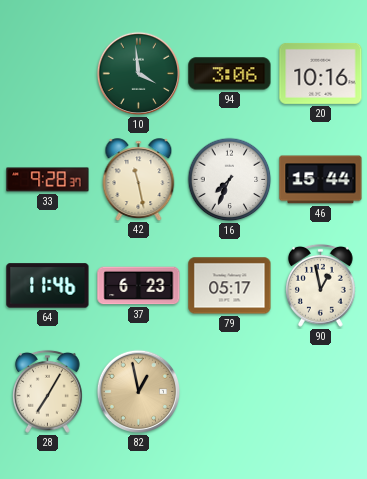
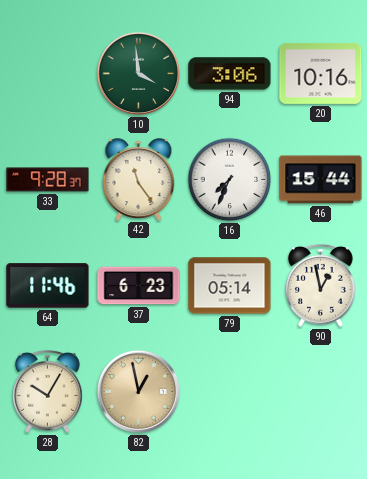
42: 11:28 -> 11:24 (139, 179)
79: 05:17 -> 05:14 (230, 286)
28: 7:05 -> 10:05 (47, 391)
